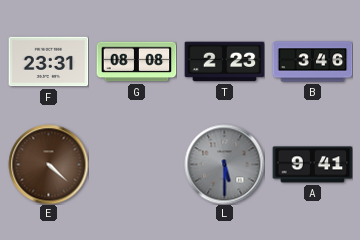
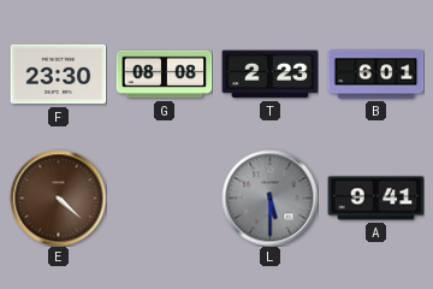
F: 23:31 -> 23:30 (58, 75)
B: 3:46 -> 6:01 (375, 75)
